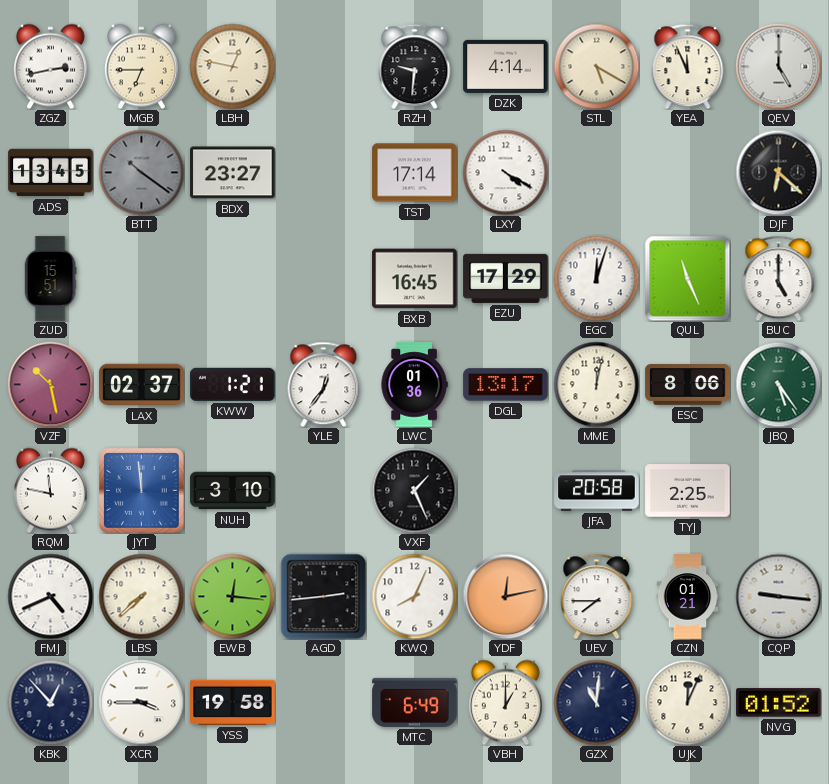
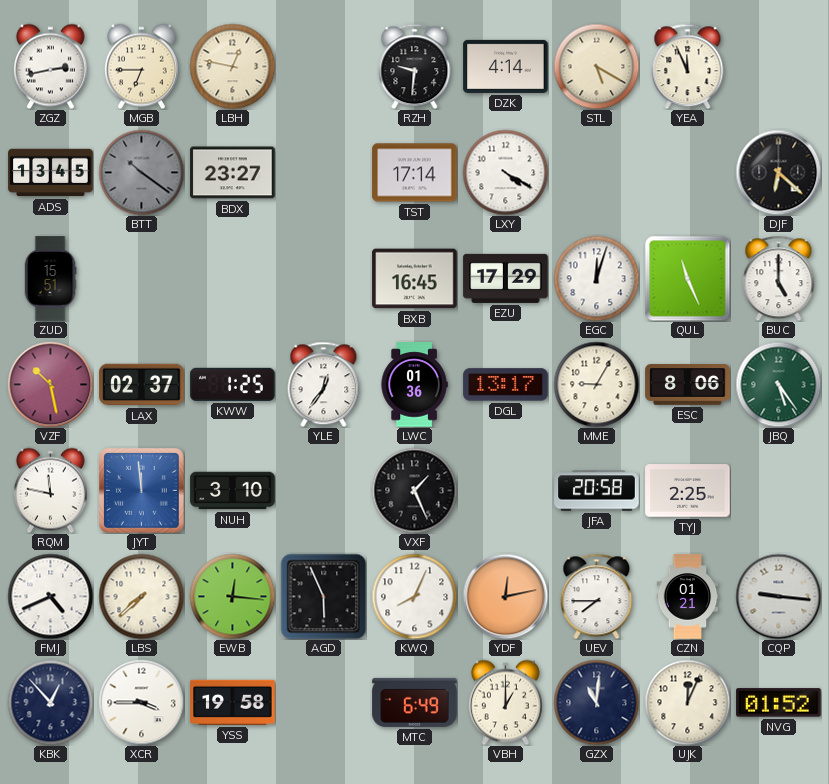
QEV: 5:00 -> none (778, 66)
KWW: 1:21 -> 1:25 (233, 384)
MME: 12:02 -> 9:05 (596, 384)
AGD: 2:44 -> 5:56 (323, 596)
